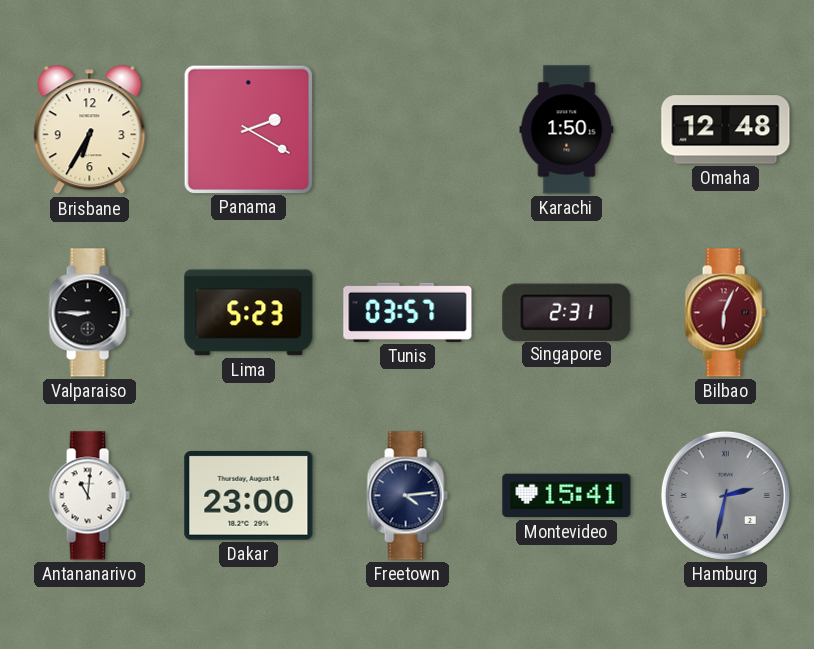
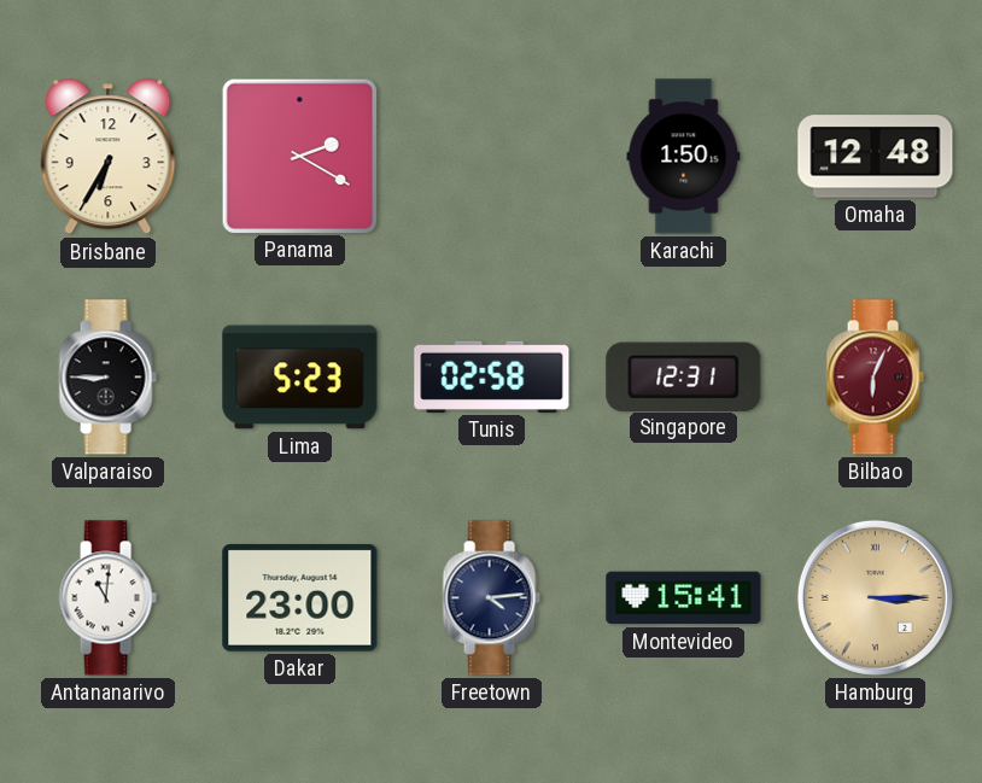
Tunis: 03:57 -> 02:58 (492, 376)
Singapore: 2:31 -> 12:31 (684, 376)
Hamburg: 2:32 -> 3:15 (875, 597)
Hamburg dial: grey -> champagne (875, 597)
